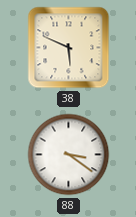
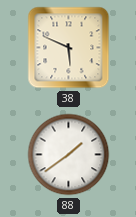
88: 3:21 -> 1:39 (69, 155)
